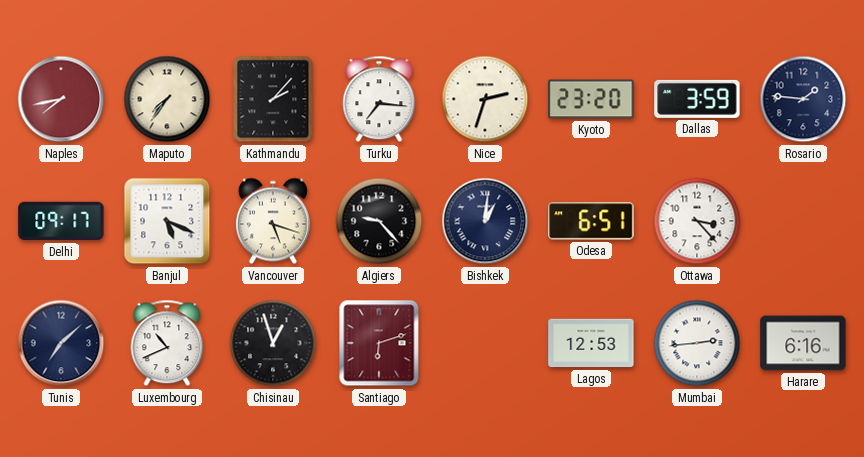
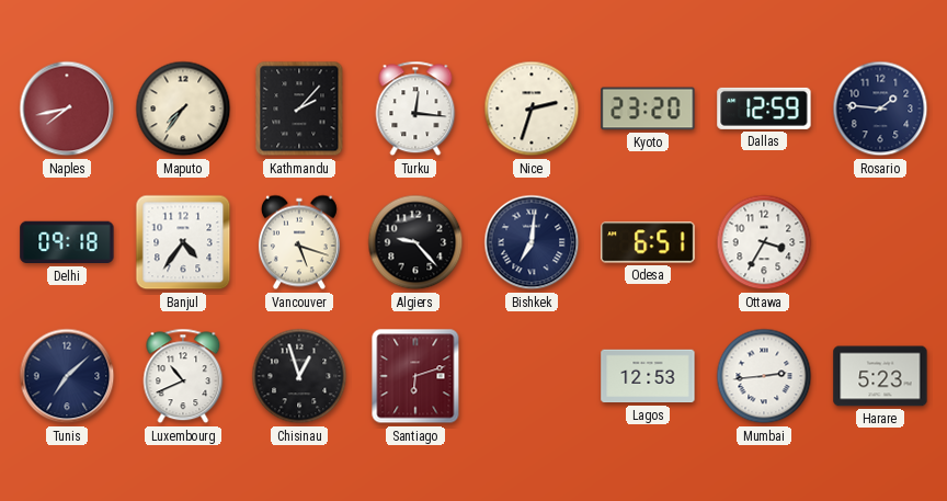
Turku: 7:16 -> 12:16 (415, 109)
Dallas: 3:59 -> 12:59 (764, 109)
Delhi: 09:17 -> 09:18 (67, 242)
Banjul: 5:19 -> 4:36 (183, 242)
Bishkek: 1:01 -> 7:01 (532, 242)
Ottawa: 3:23 -> 3:35 (764, 242)
Harare: 6:16 -> 5:23 (880, 376)
